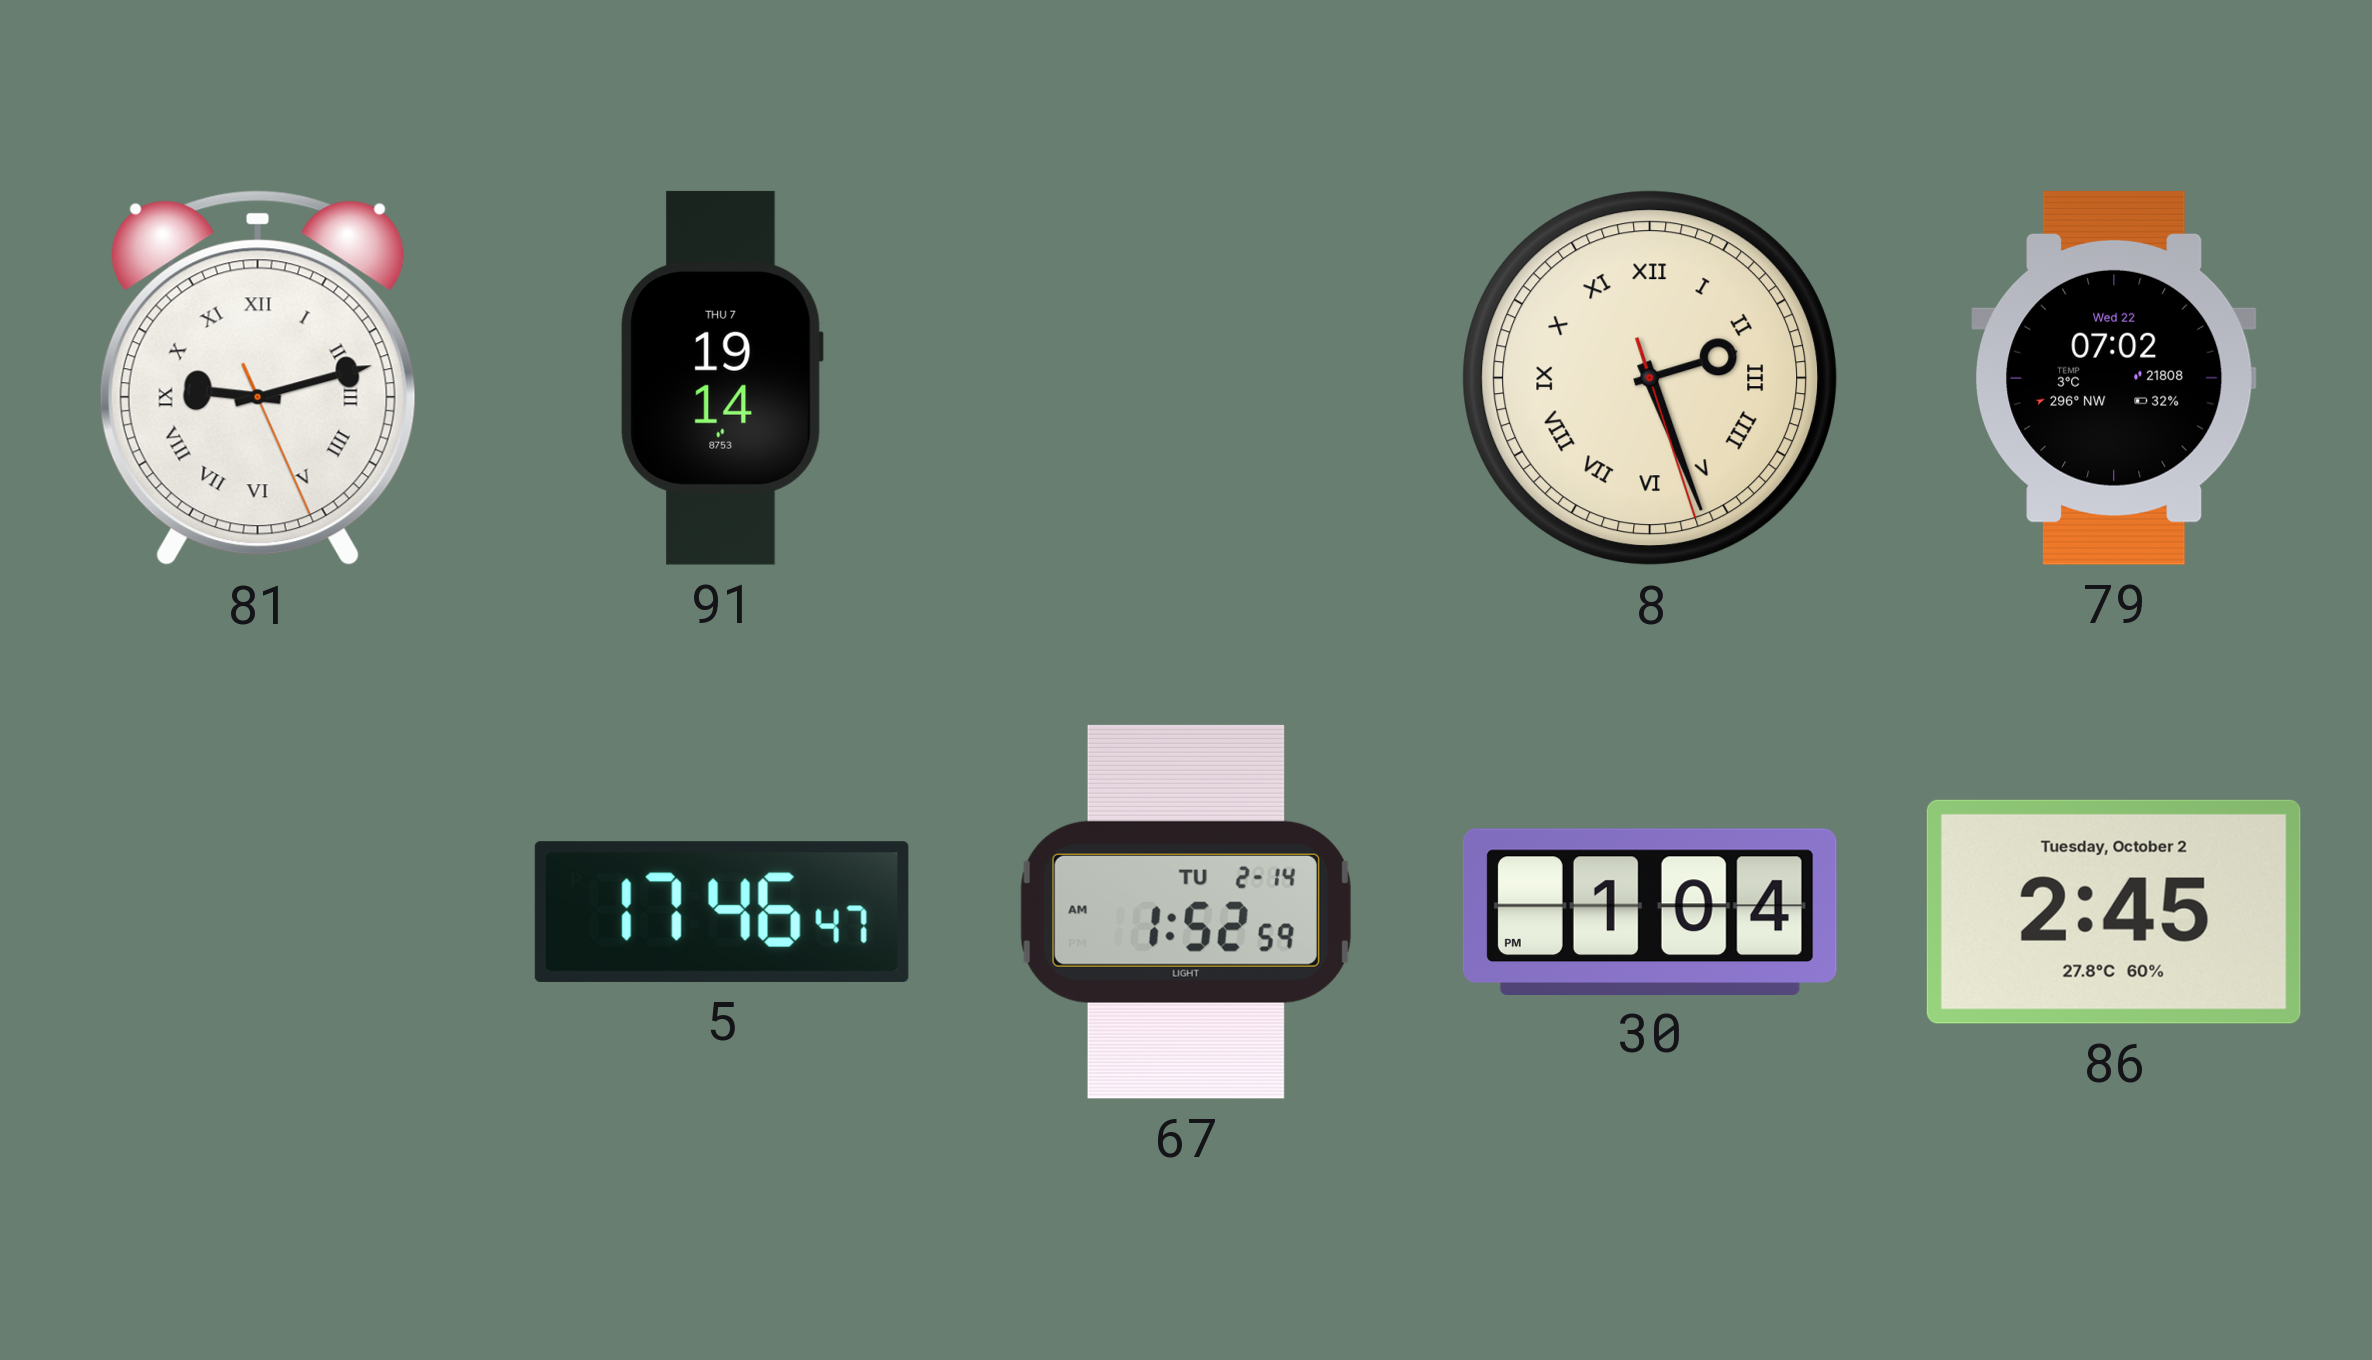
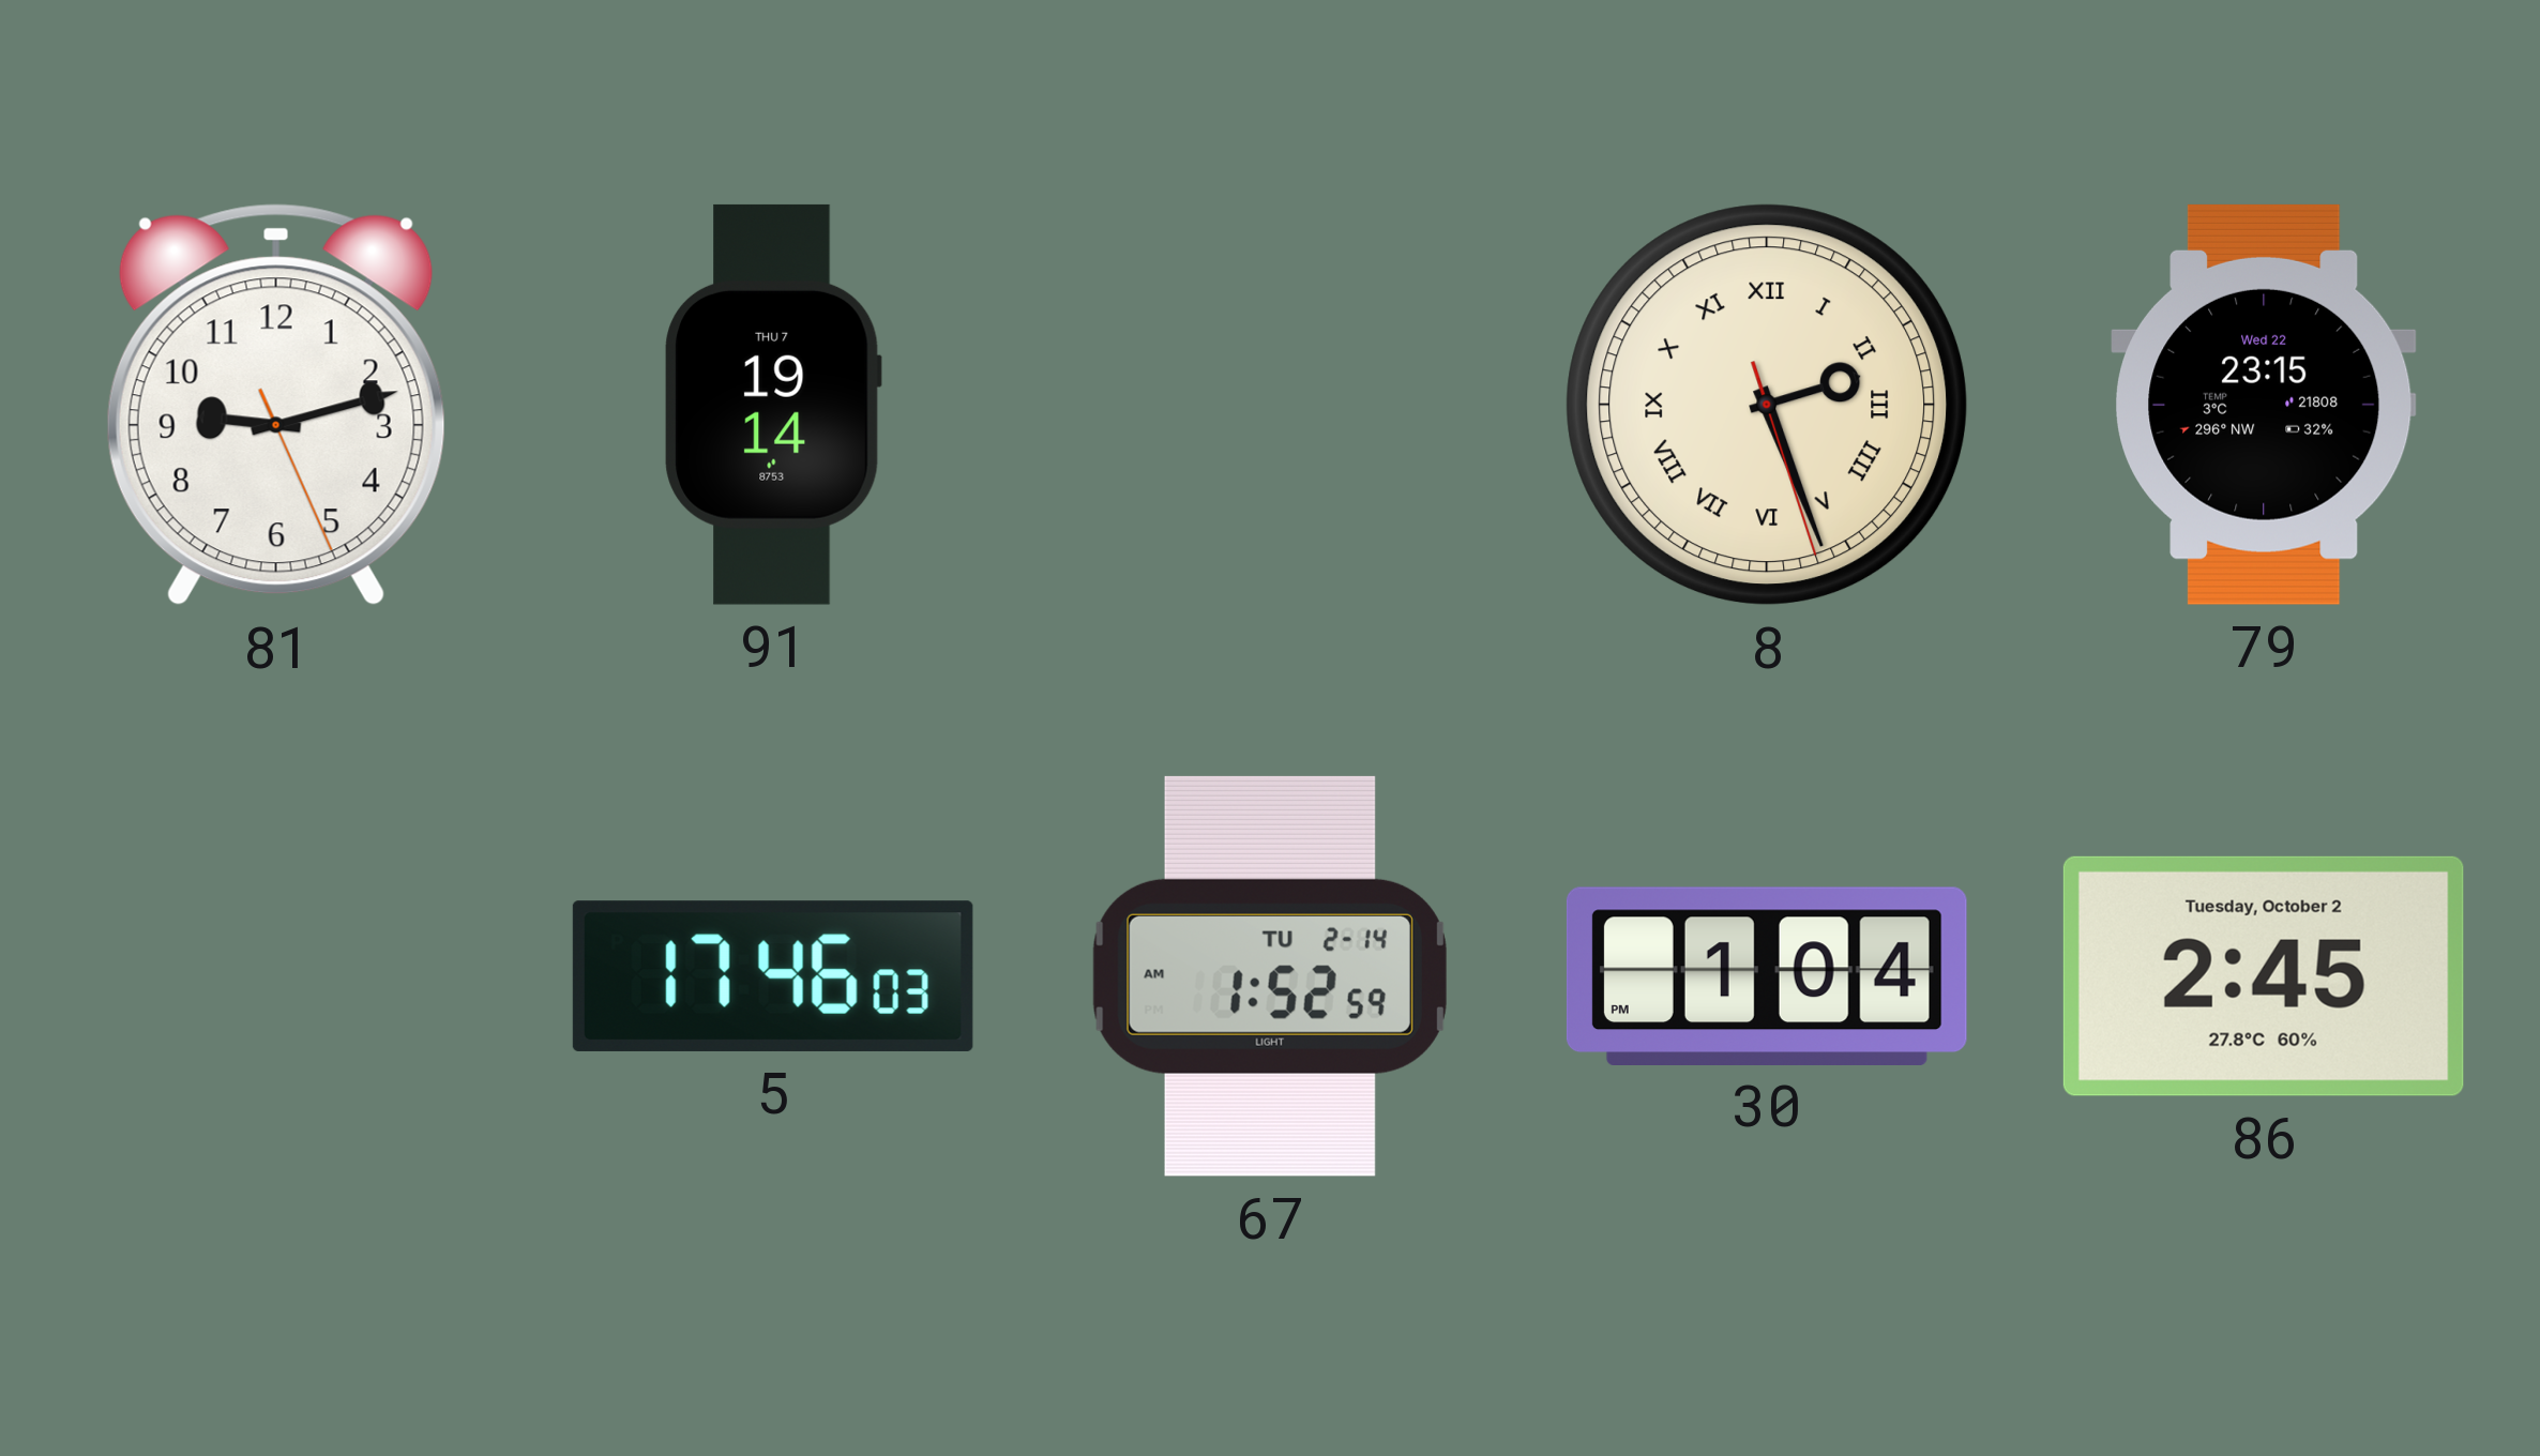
81 numerals: Roman -> Arabic (276, 405)
79: 07:02 -> 23:15 (2264, 405)
5: 17:46:47 -> 17:46:03 (773, 976)
